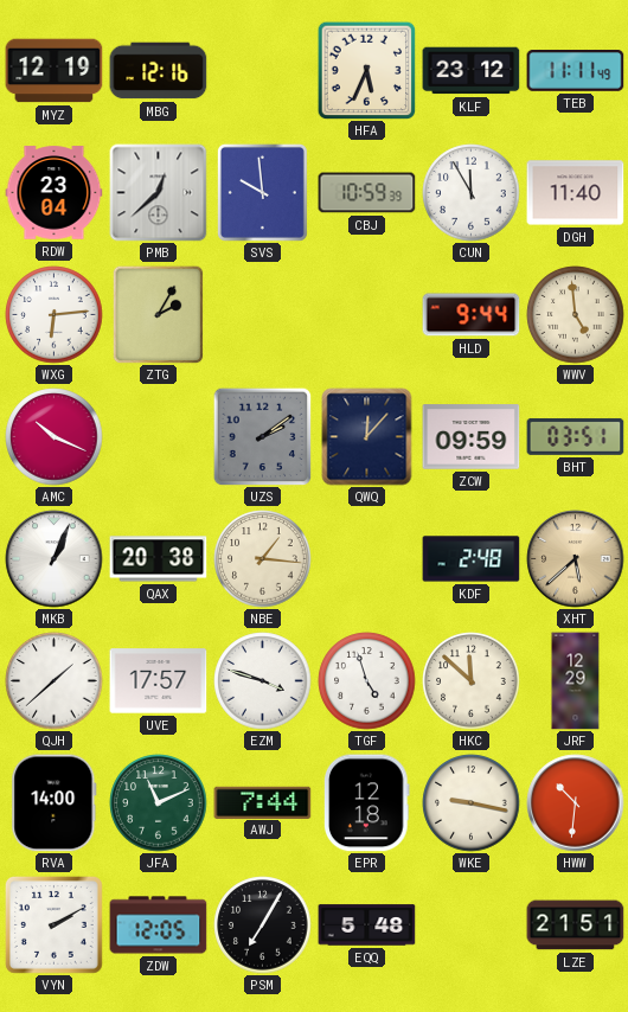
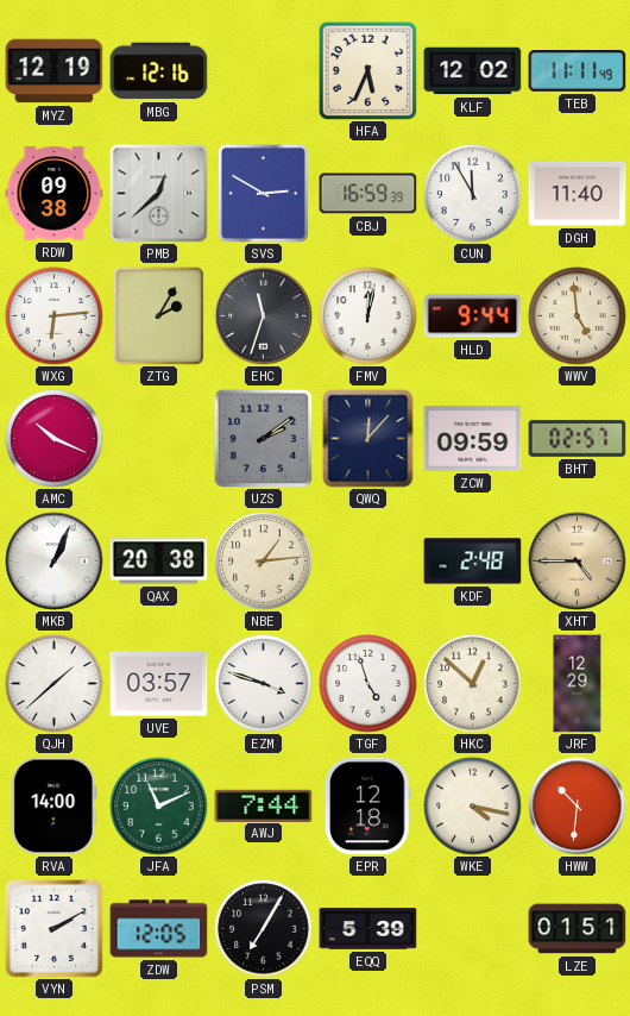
KLF: 23:12 -> 12:02 (473, 71)
RDW: 23:04 -> 09:38 (55, 194)
SVS: 9:59 -> 2:50 (263, 193)
CBJ: 10:59 -> 16:59 (368, 194)
EHC: none -> 11:33 (264, 316)
FMV: none -> 12:02 (368, 316)
BHT: 03:51 -> 02:57 (578, 438)
NBE: 1:16 -> 1:14 (264, 562)
XHT: 5:38 -> 4:45 (578, 562)
UVE: 17:57 -> 03:57 (159, 684)
HKC: 11:52 -> 12:52 (473, 684)
WKE: 9:17 -> 4:17 (473, 807)
EQQ: 5:48 -> 5:39 (368, 929)
LZE: 21:51 -> 01:51 (578, 929)
